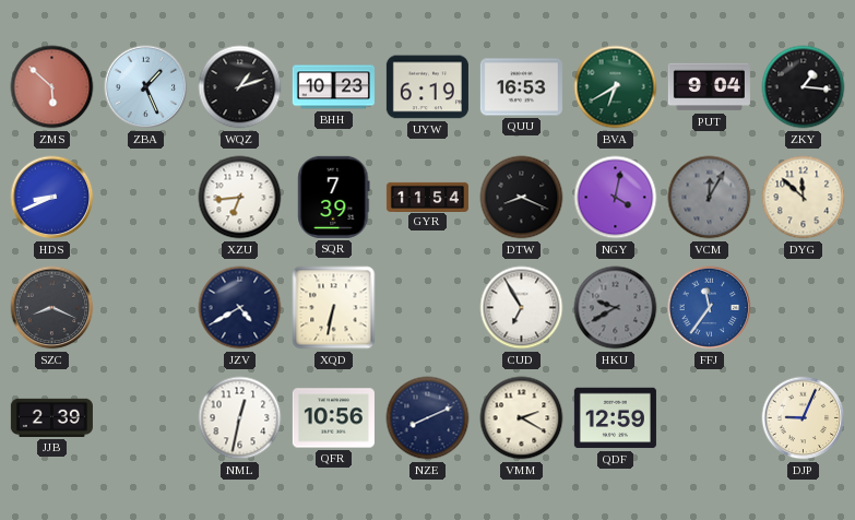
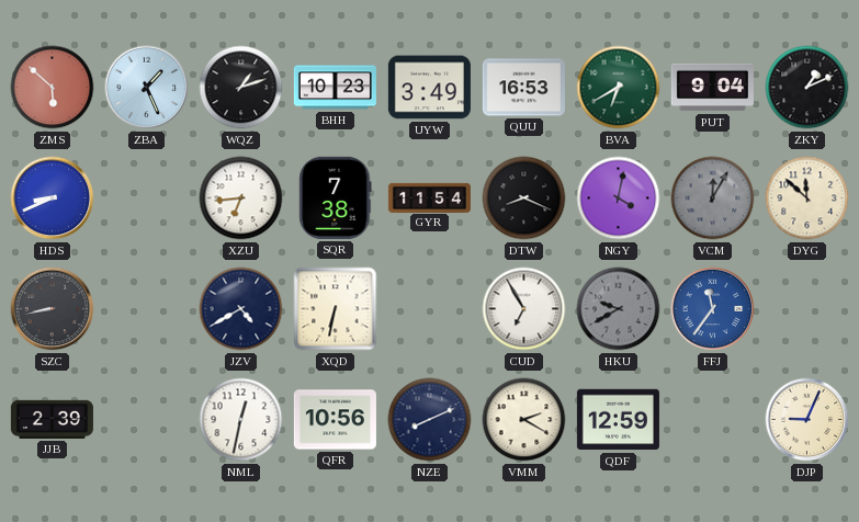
UYW: 6:19 -> 3:49 (429, 88)
ZKY: 1:16 -> 1:11 (807, 88)
SQR: 7:39 -> 7:38 (336, 197)
SZC: 8:19 -> 8:43 (53, 309)
